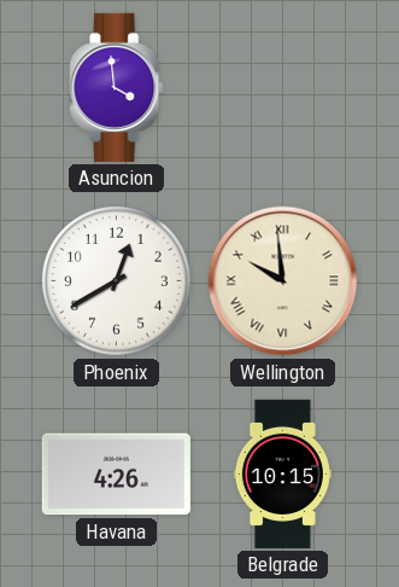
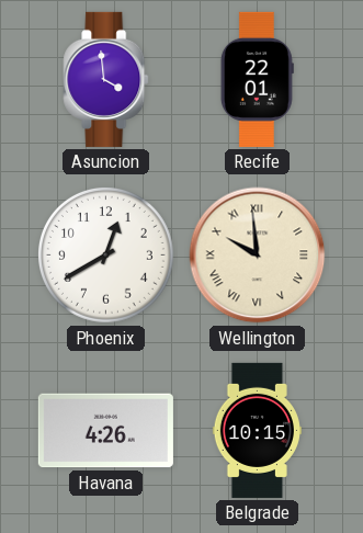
Recife: none -> 22:01 (257, 79)
